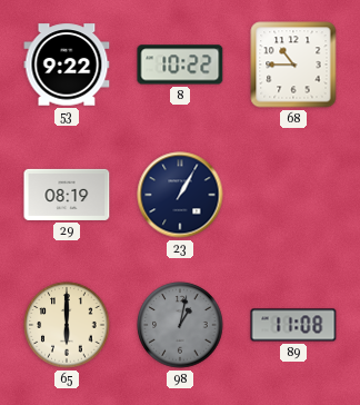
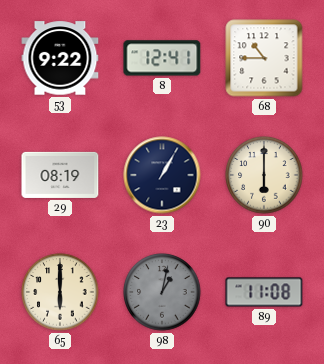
8: 10:22 -> 12:41 (162, 58)
90: none -> 6:00 (264, 175)
